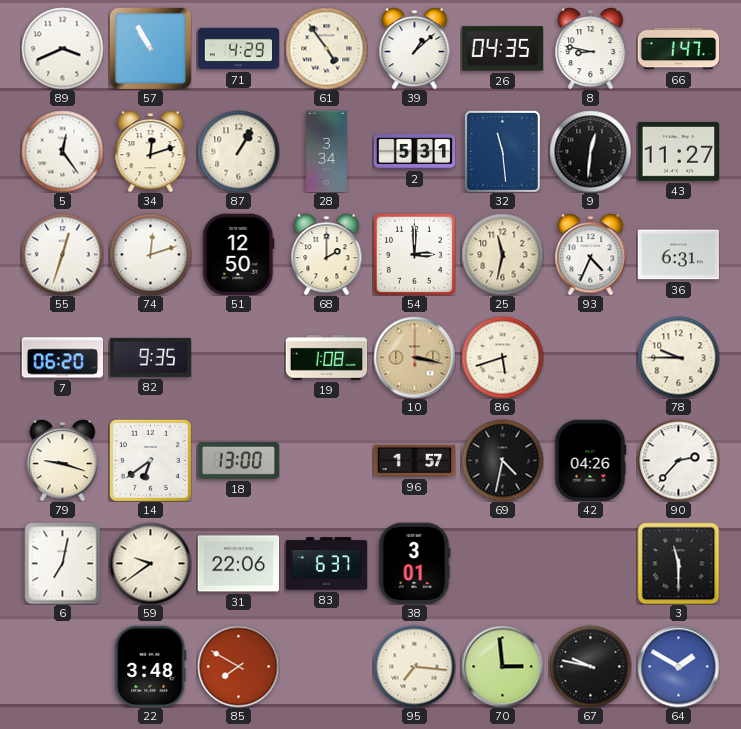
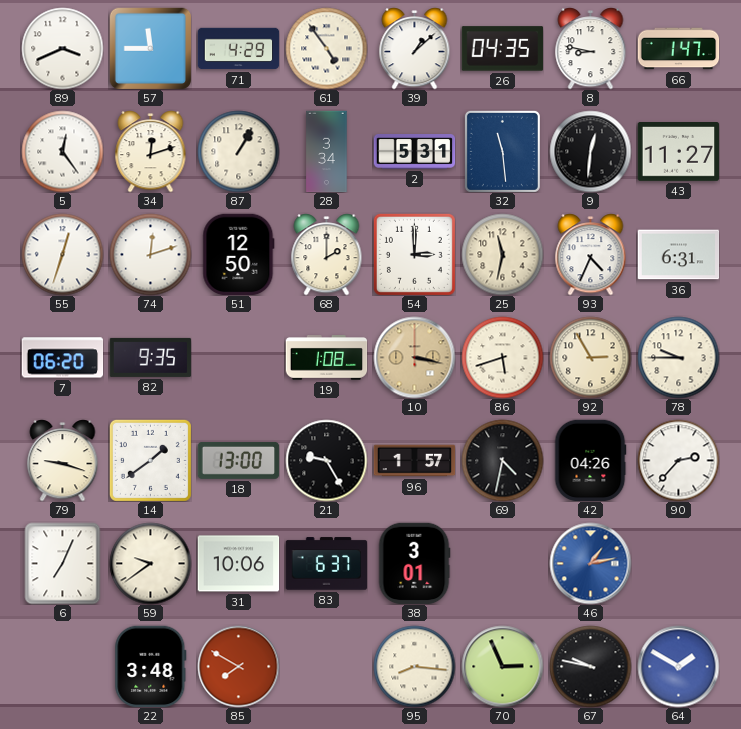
57: 10:55 -> 11:45 (150, 48)
92: none -> 2:55 (590, 357)
14: 6:39 -> 1:39 (150, 460)
21: none -> 9:25 (326, 460)
6: 7:02 -> 7:04 (63, 563)
31: 22:06 -> 10:06 (238, 564)
46: none -> 1:13 (590, 563)
3: 11:30 -> none (678, 563)
95: 7:16 -> 8:16 (414, 666)
70: 2:59 -> 2:56 (502, 666)
